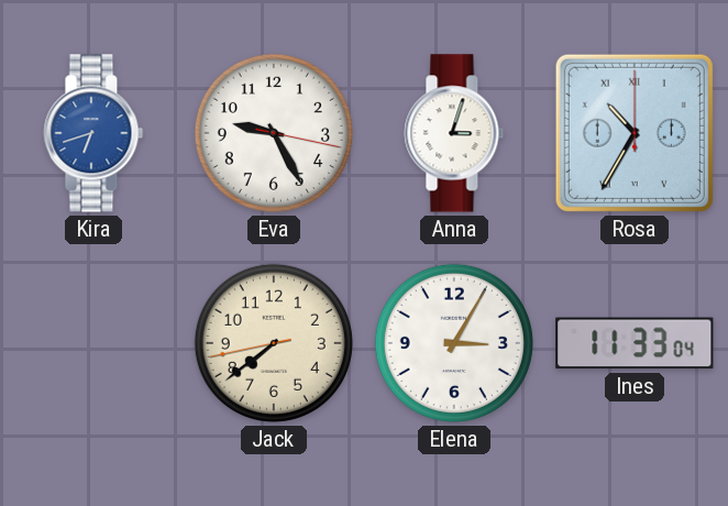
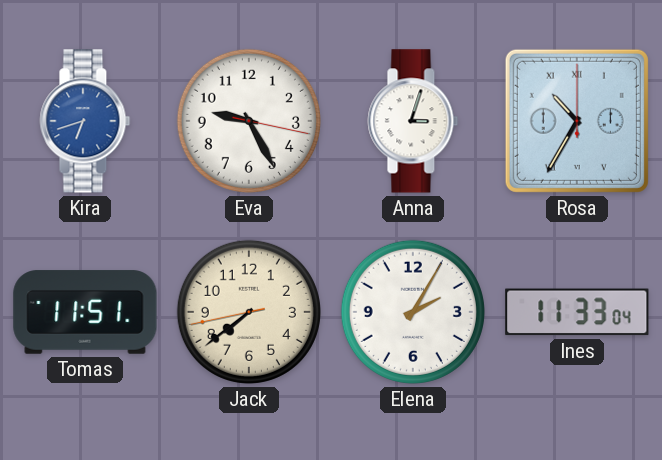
Tomas: none -> 11:51 (85, 312)
Elena: 3:05 -> 2:05 (413, 312)
